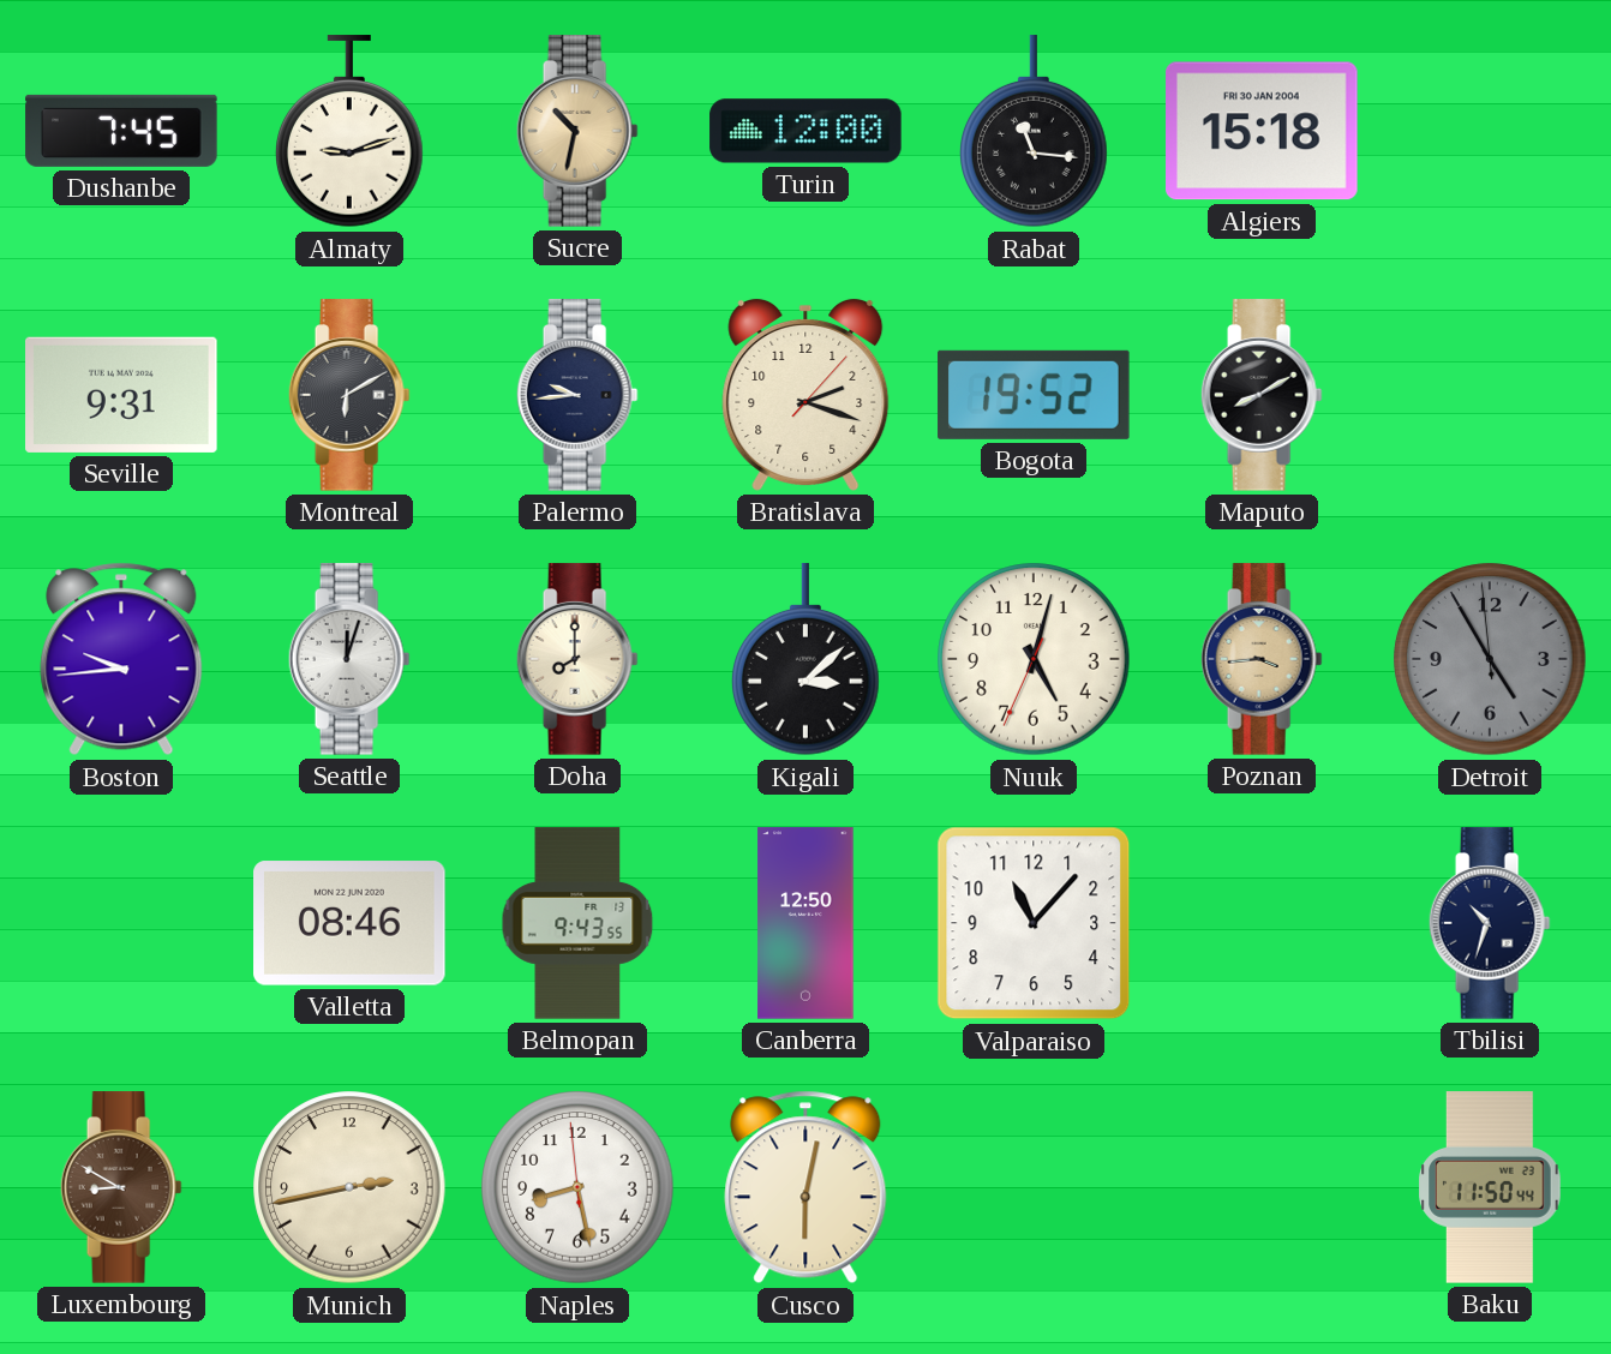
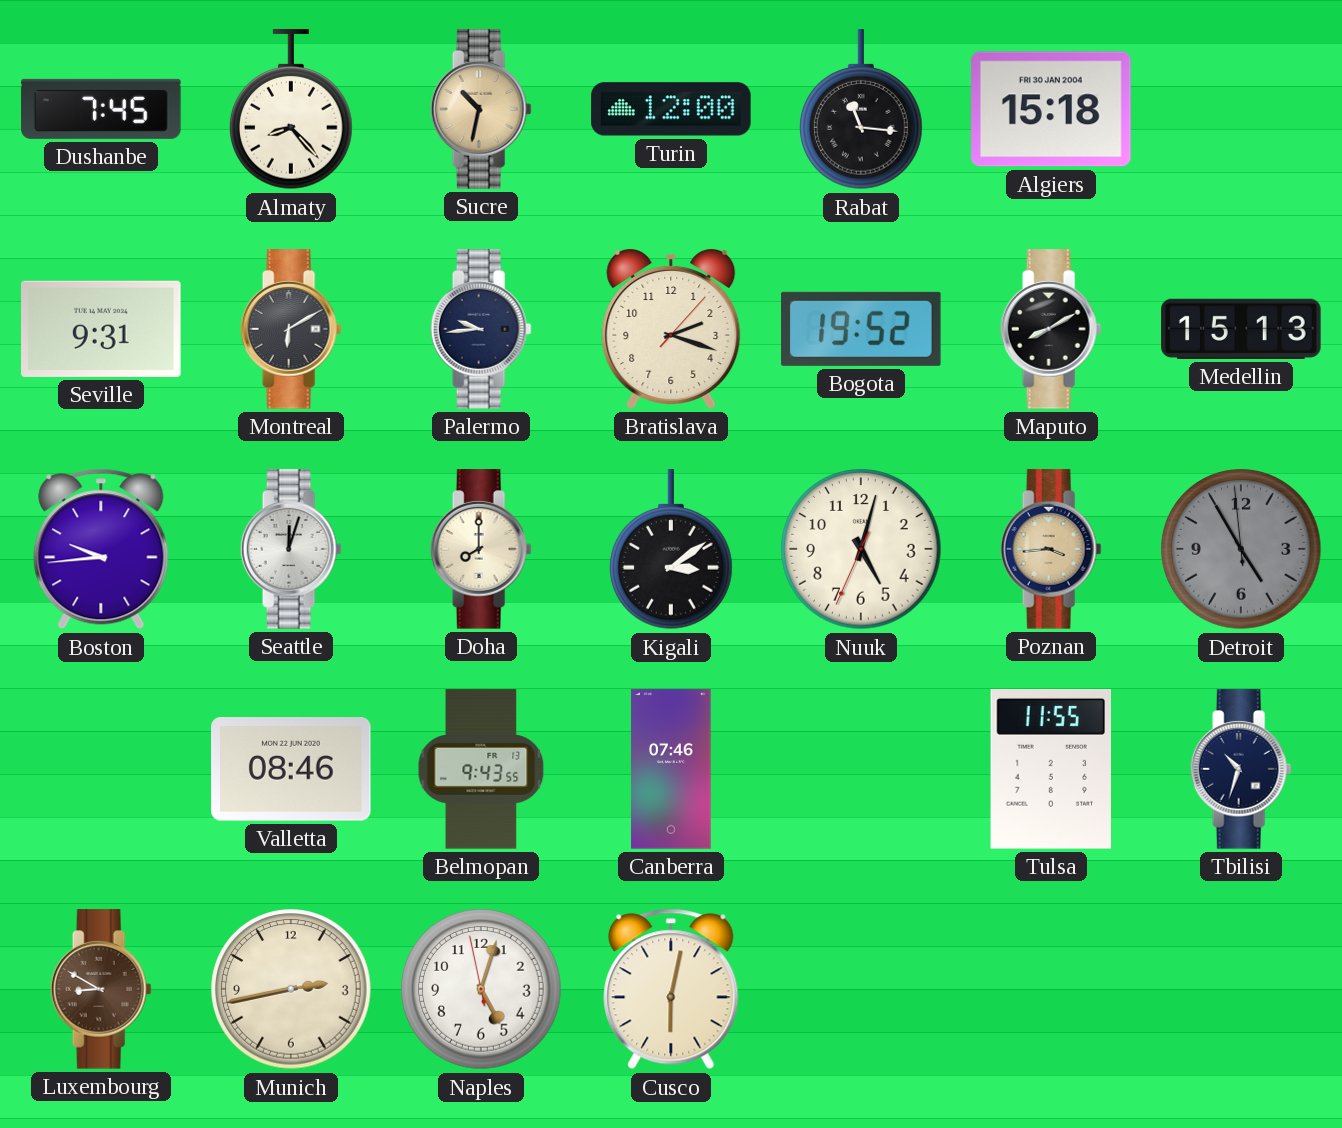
Almaty: 9:12 -> 8:23 (292, 110)
Medellin: none -> 15:13 (1241, 329)
Kigali: 3:08 -> 3:09 (672, 550)
Canberra: 12:50 -> 07:46 (671, 769)
Valparaiso: 11:07 -> none (1034, 923)
Tulsa: none -> 11:55 (1050, 770)
Naples: 8:27 -> 5:02 (481, 989)
Baku: 11:50 -> none (1490, 1187)
